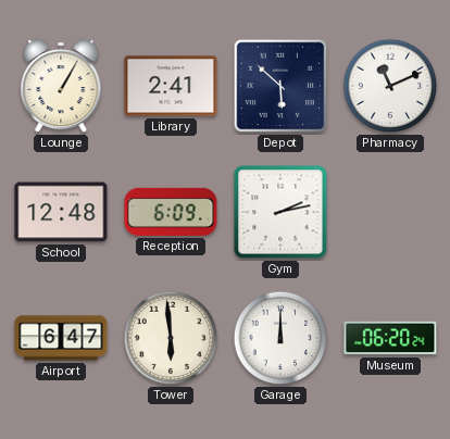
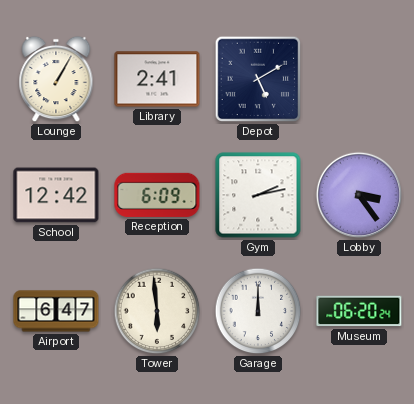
Depot: 5:52 -> 5:10 (258, 79)
Pharmacy: 11:11 -> none (390, 86)
School: 12:48 -> 12:42 (56, 195)
Lobby: none -> 3:24 (359, 195)
